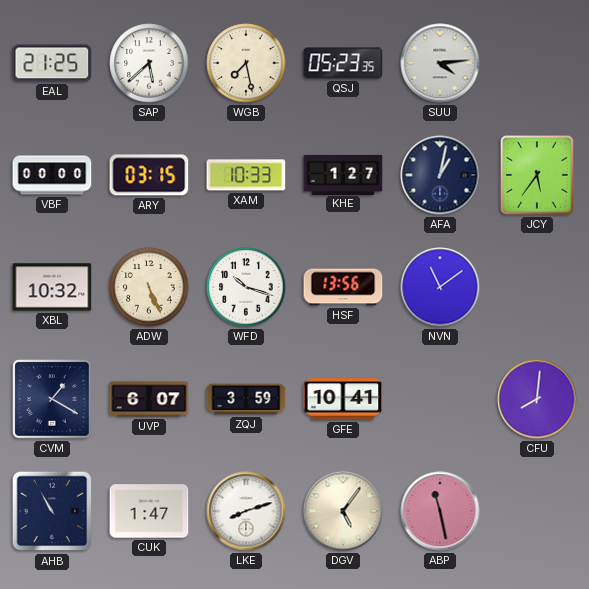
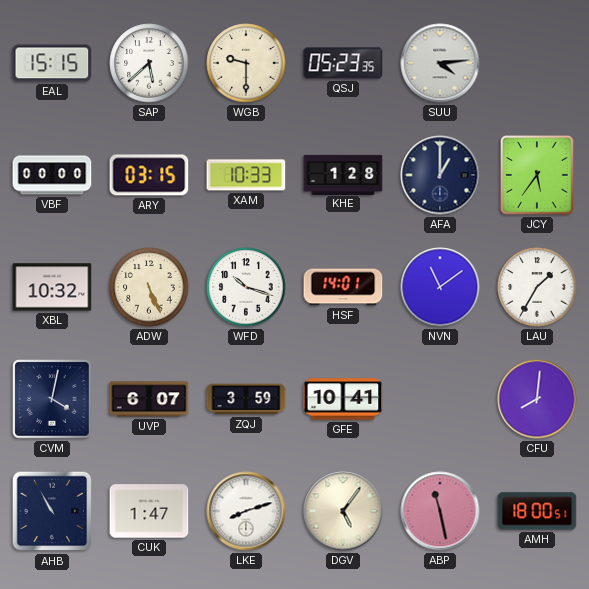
EAL: 21:25 -> 15:15 (52, 63)
WGB: 7:28 -> 9:30 (246, 63)
KHE: 1:27 -> 1:28 (343, 174)
AFA: 1:02 -> 1:00 (440, 175)
HSF: 13:56 -> 14:01 (343, 287)
LAU: none -> 1:35 (537, 287)
CVM: 1:20 -> 4:02 (52, 399)
AMH: none -> 18:00 (537, 511)
